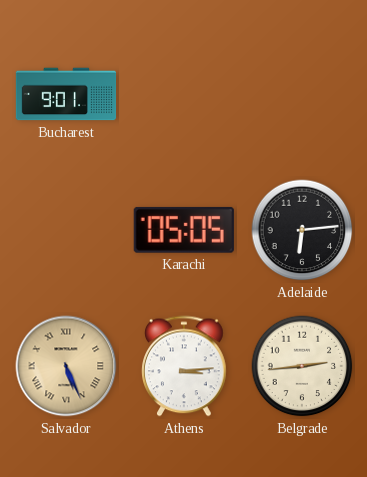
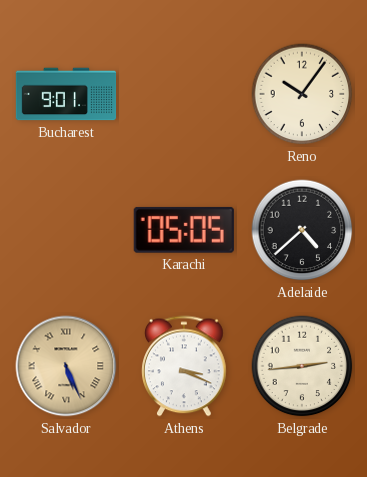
Reno: none -> 10:06 (302, 94)
Adelaide: 6:14 -> 4:38 (302, 230)
Athens: 3:14 -> 3:19 (185, 366)
